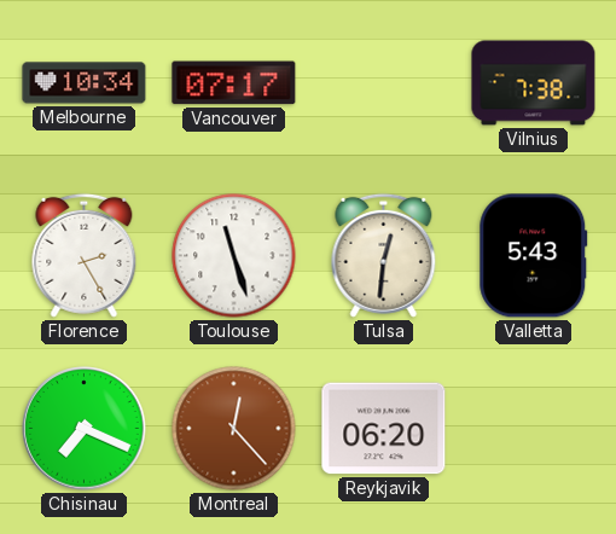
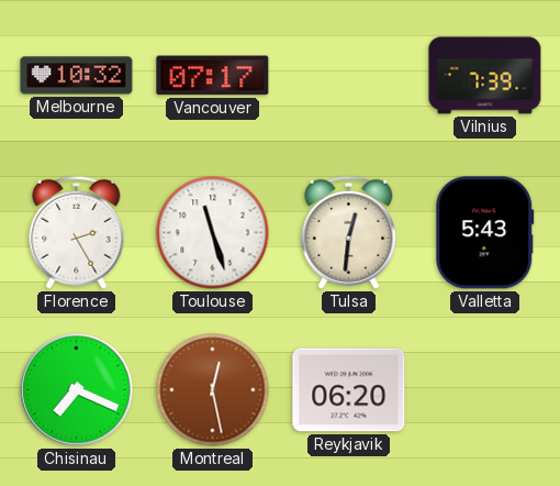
Melbourne: 10:34 -> 10:32 (77, 76)
Vilnius: 7:38 -> 7:39 (485, 76)
Montreal: 12:23 -> 12:28 (213, 390)
